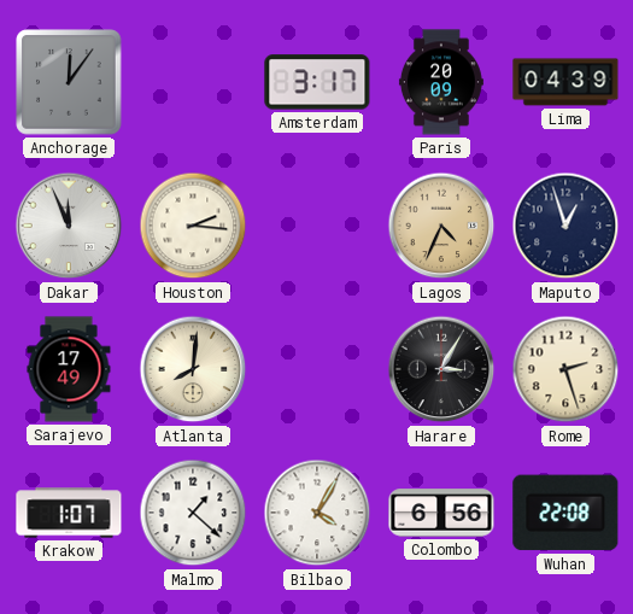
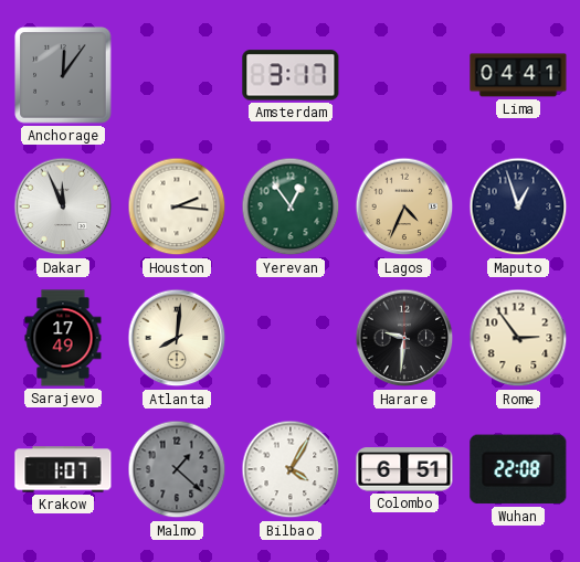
Paris: 20:09 -> none (441, 82)
Lima: 04:39 -> 04:41 (518, 75)
Yerevan: none -> 12:54 (291, 206)
Harare: 3:05 -> 9:31 (404, 338)
Rome: 2:27 -> 2:54 (518, 338)
Malmo dial: white -> grey (177, 469)
Colombo: 6:56 -> 6:51 (404, 469)
